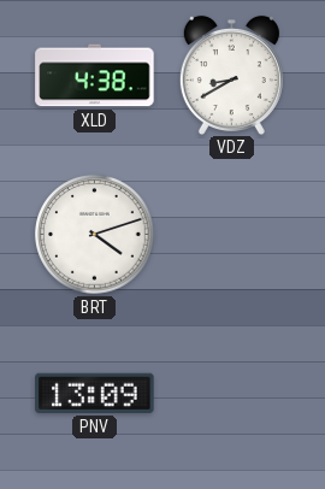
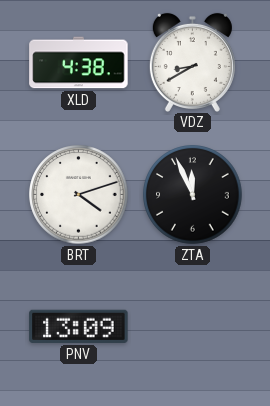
ZTA: none -> 11:56 (193, 195)
